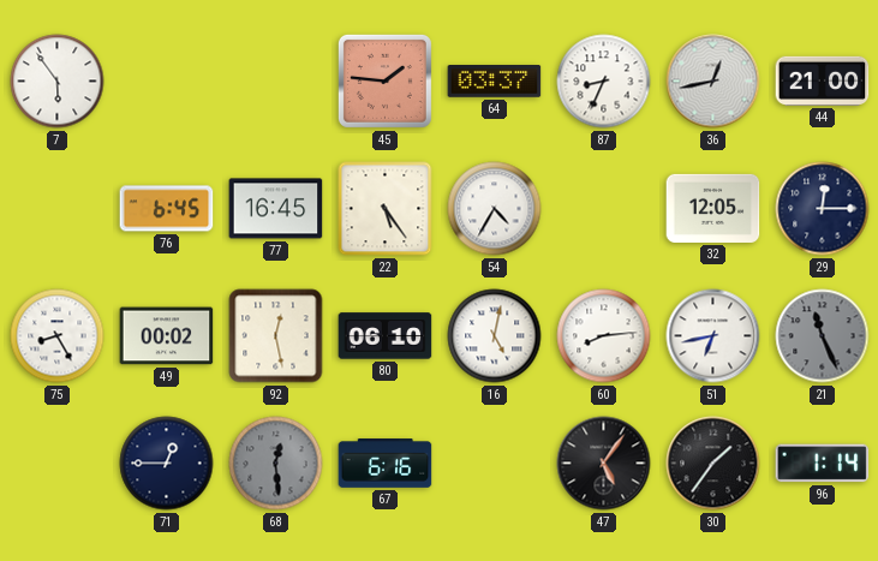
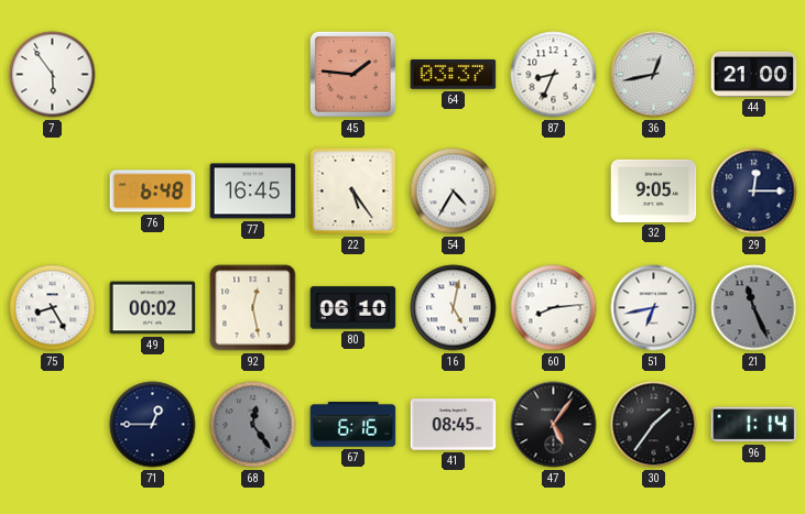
76: 6:45 -> 6:48 (153, 192)
32: 12:05 -> 9:05 (654, 190)
68: 12:29 -> 12:24 (253, 425)
41: none -> 08:45 (454, 425)
